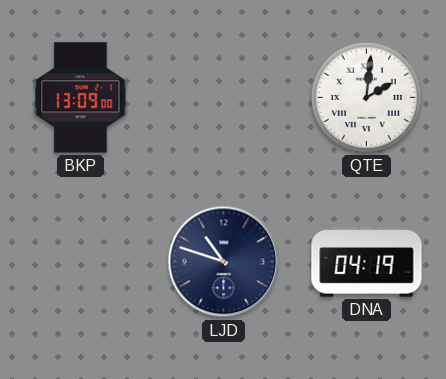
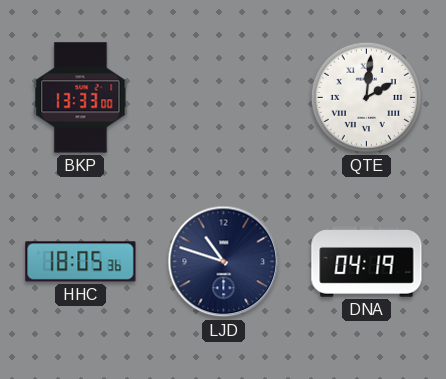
BKP: 13:09 -> 13:33 (81, 98)
HHC: none -> 18:05 (81, 262)
